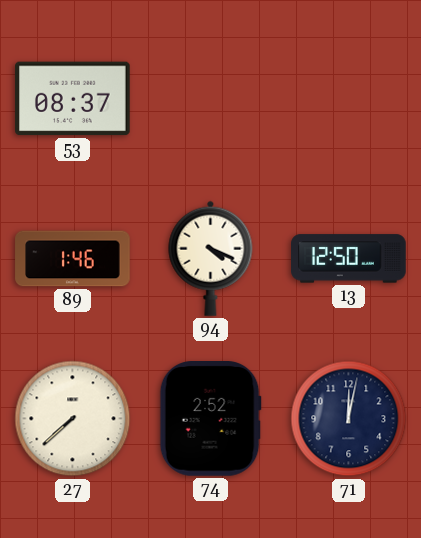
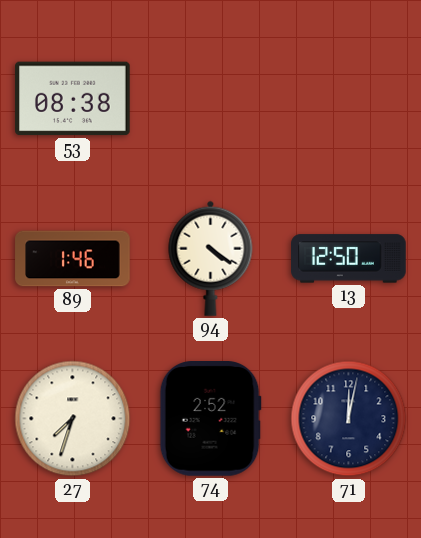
53: 08:37 -> 08:38 (73, 99)
94: 4:19 -> 4:21 (211, 258)
27: 7:38 -> 7:33 (73, 419)
